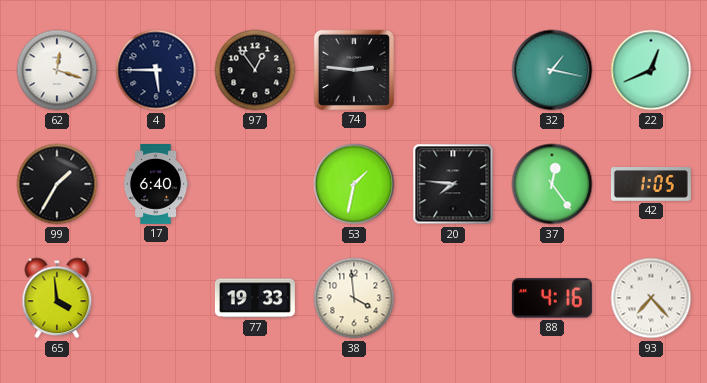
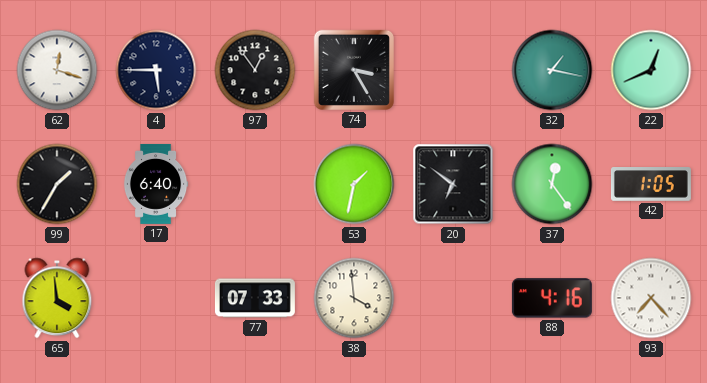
74: 2:46 -> 3:25 (354, 70)
20: 7:46 -> 6:51 (453, 184)
77: 19:33 -> 07:33 (255, 298)
